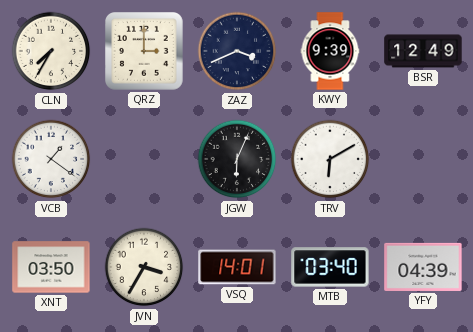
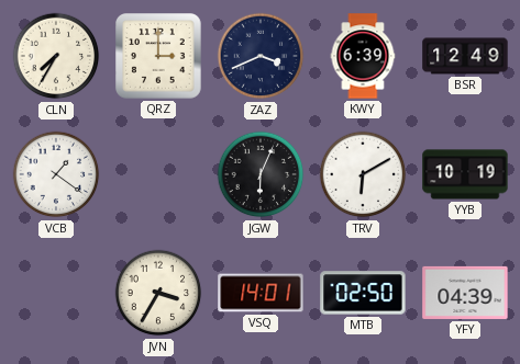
KWY: 9:39 -> 6:39 (363, 56)
YYB: none -> 10:19 (465, 174)
XNT: 03:50 -> none (51, 267)
MTB: 03:40 -> 02:50 (363, 293)
